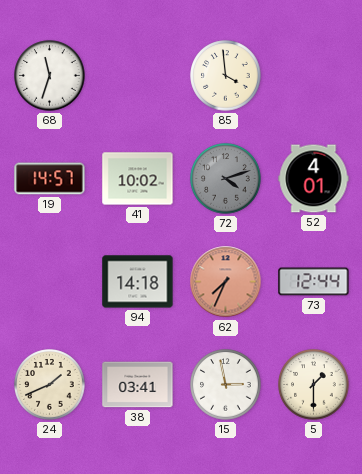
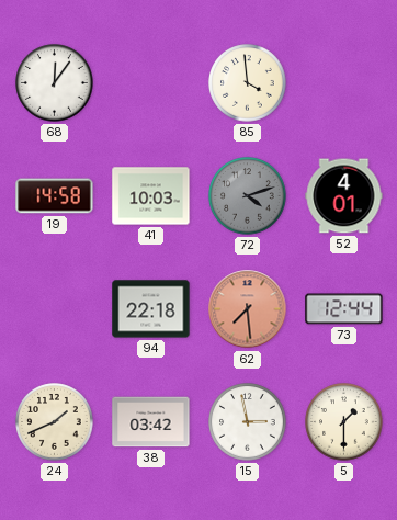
68: 11:33 -> 12:06 (55, 83)
19: 14:57 -> 14:58 (55, 196)
41: 10:02 -> 10:03 (151, 196)
94: 14:18 -> 22:18 (151, 309)
62: 7:34 -> 7:29 (248, 309)
38: 03:41 -> 03:42 (151, 422)
